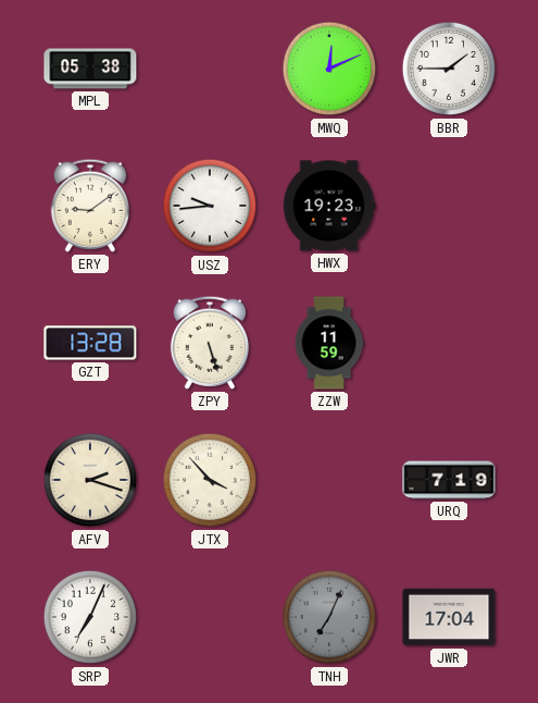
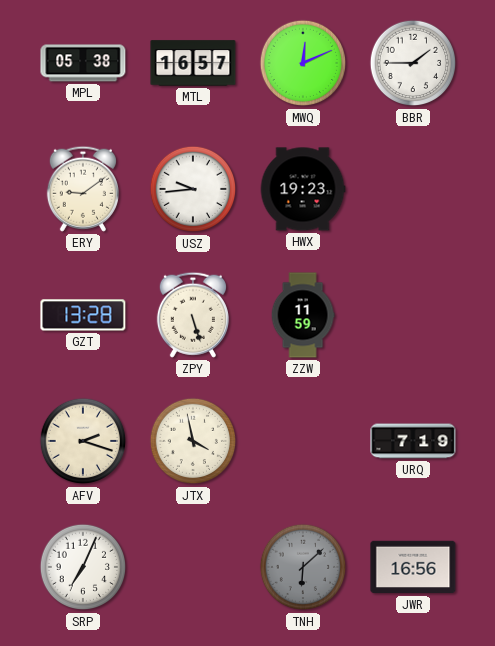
MTL: none -> 16:57 (193, 63)
JTX: 3:53 -> 3:58 (193, 441)
TNH: 7:04 -> 6:08 (303, 567)
JWR: 17:04 -> 16:56 (413, 567)
